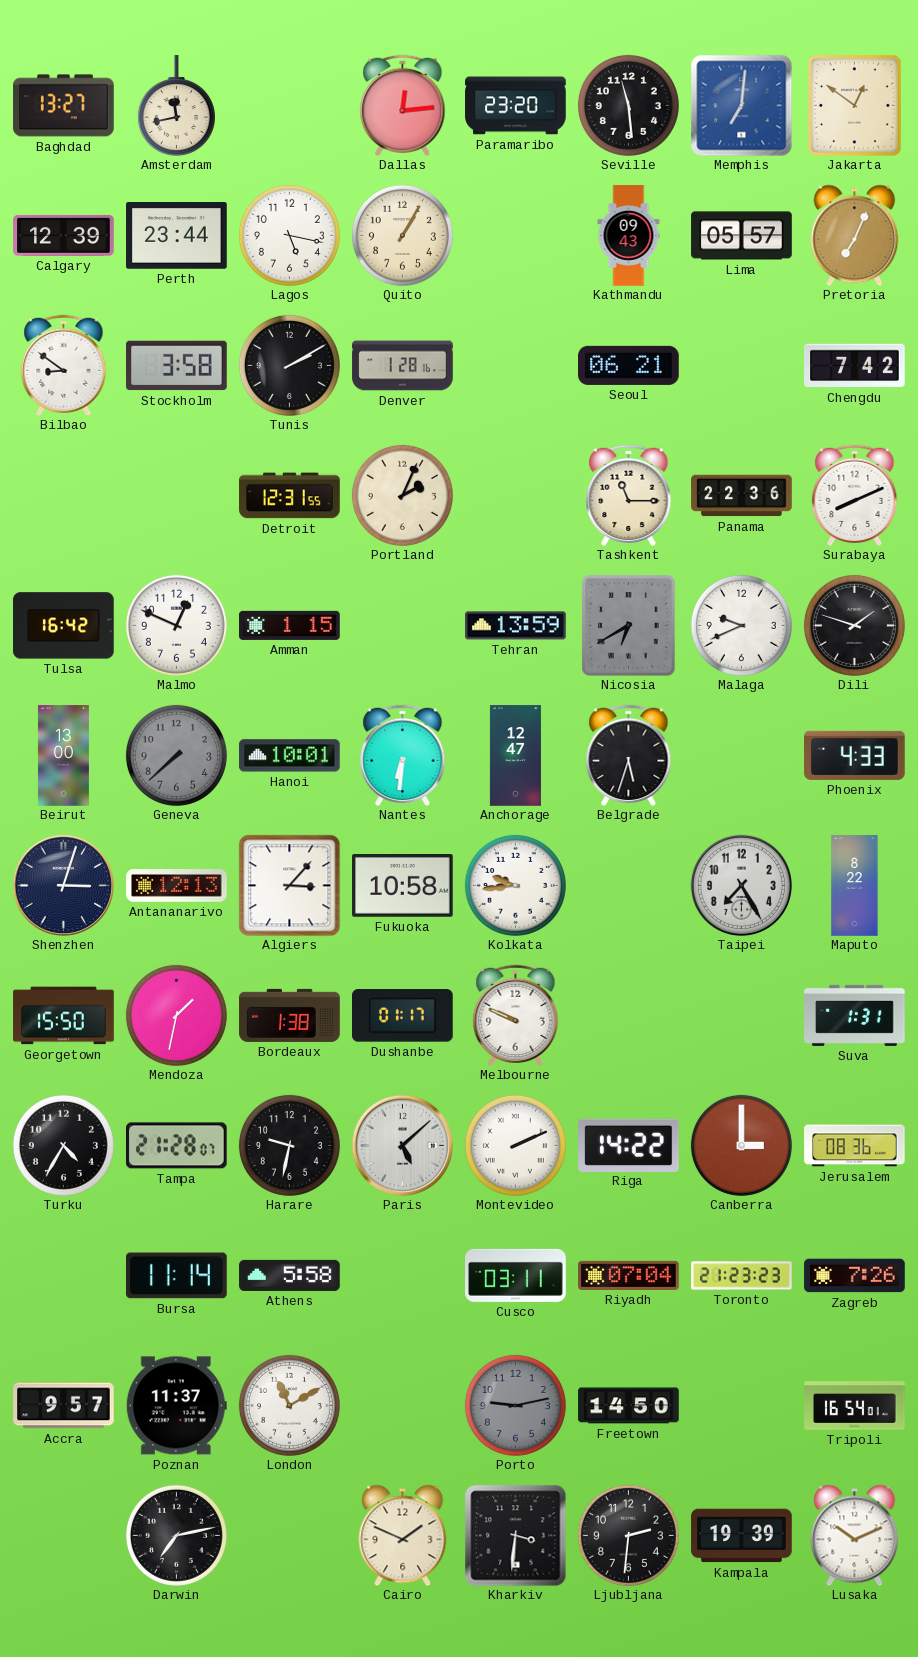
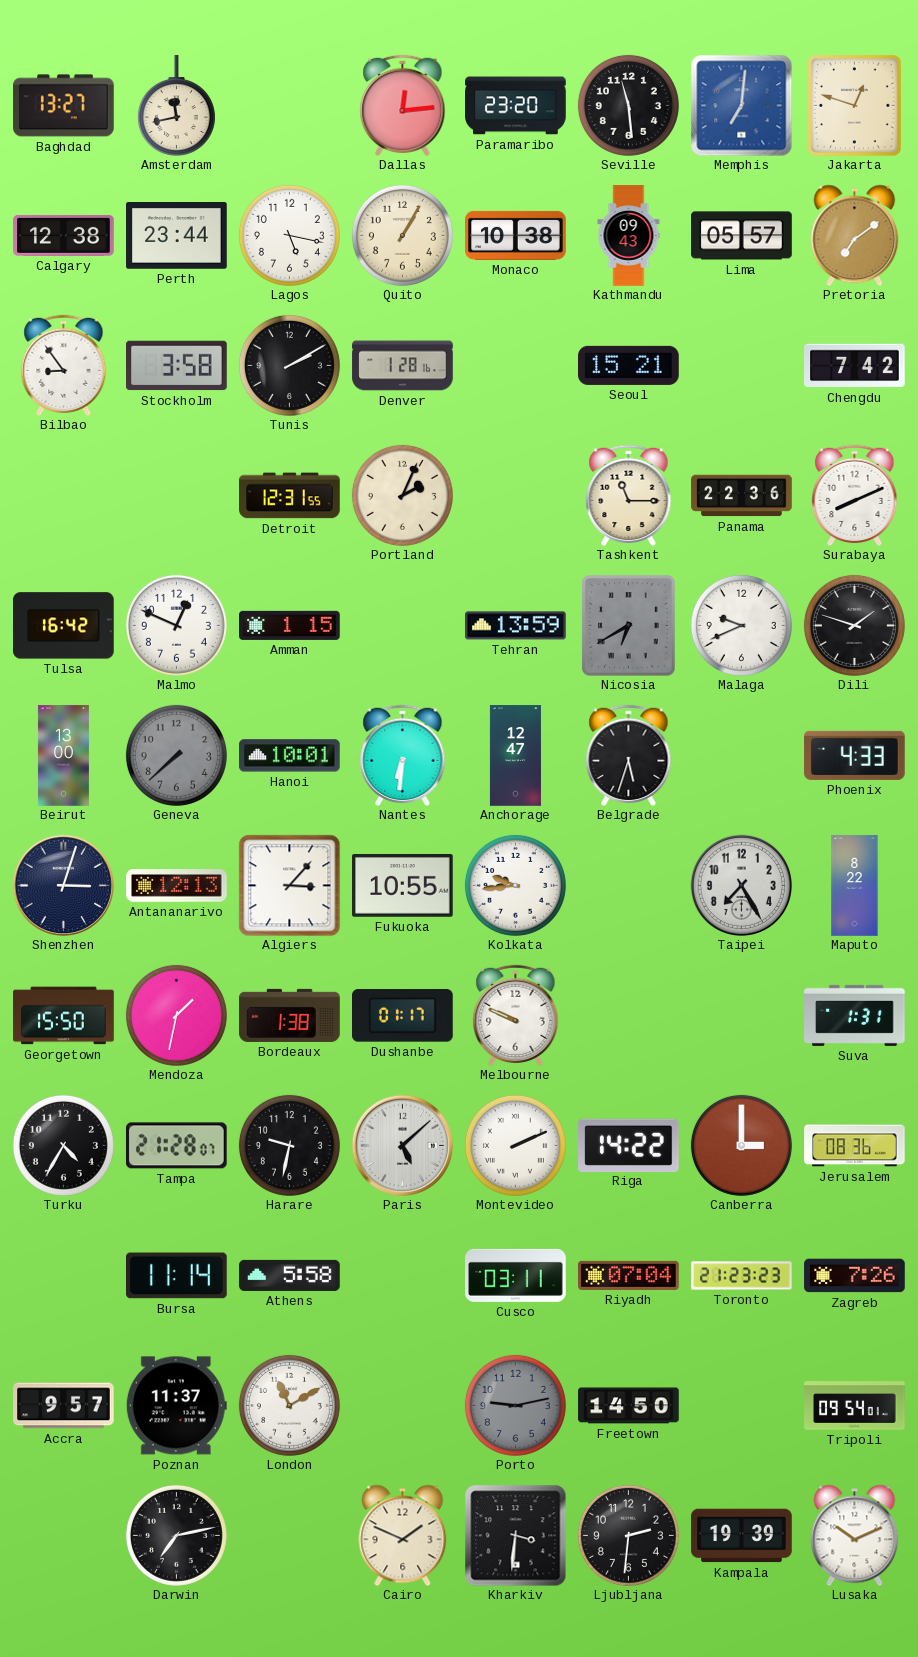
Jakarta: 12:51 -> 12:48 (855, 105)
Calgary: 12:39 -> 12:38 (64, 235)
Monaco: none -> 10:38 (516, 235)
Pretoria: 7:04 -> 7:09 (855, 235)
Bilbao: 8:51 -> 8:54 (64, 365)
Seoul: 06:21 -> 15:21 (629, 365)
Fukuoka: 10:58 -> 10:55 (403, 886)
Tripoli: 16:54 -> 09:54 (855, 1406)
